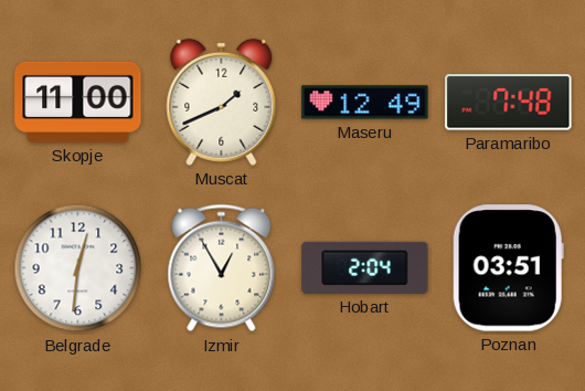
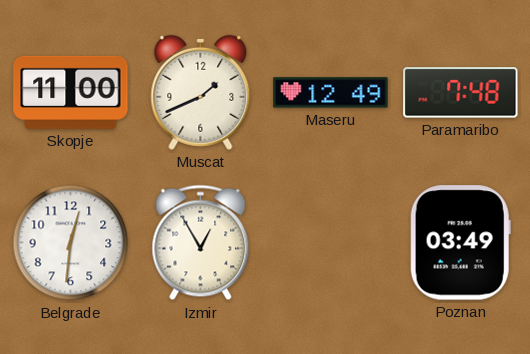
Hobart: 2:04 -> none (365, 267)
Poznan: 03:51 -> 03:49 (460, 243)
